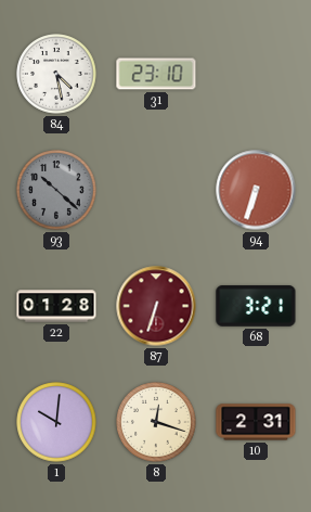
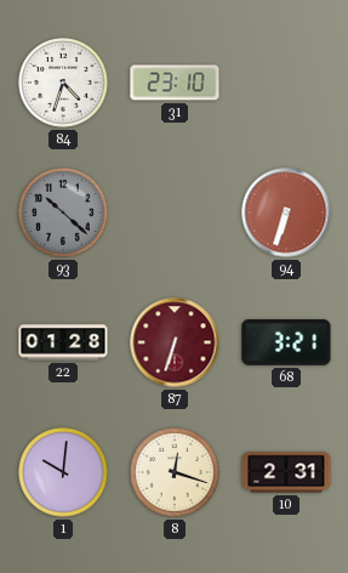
84: 4:28 -> 4:33 (63, 83)
